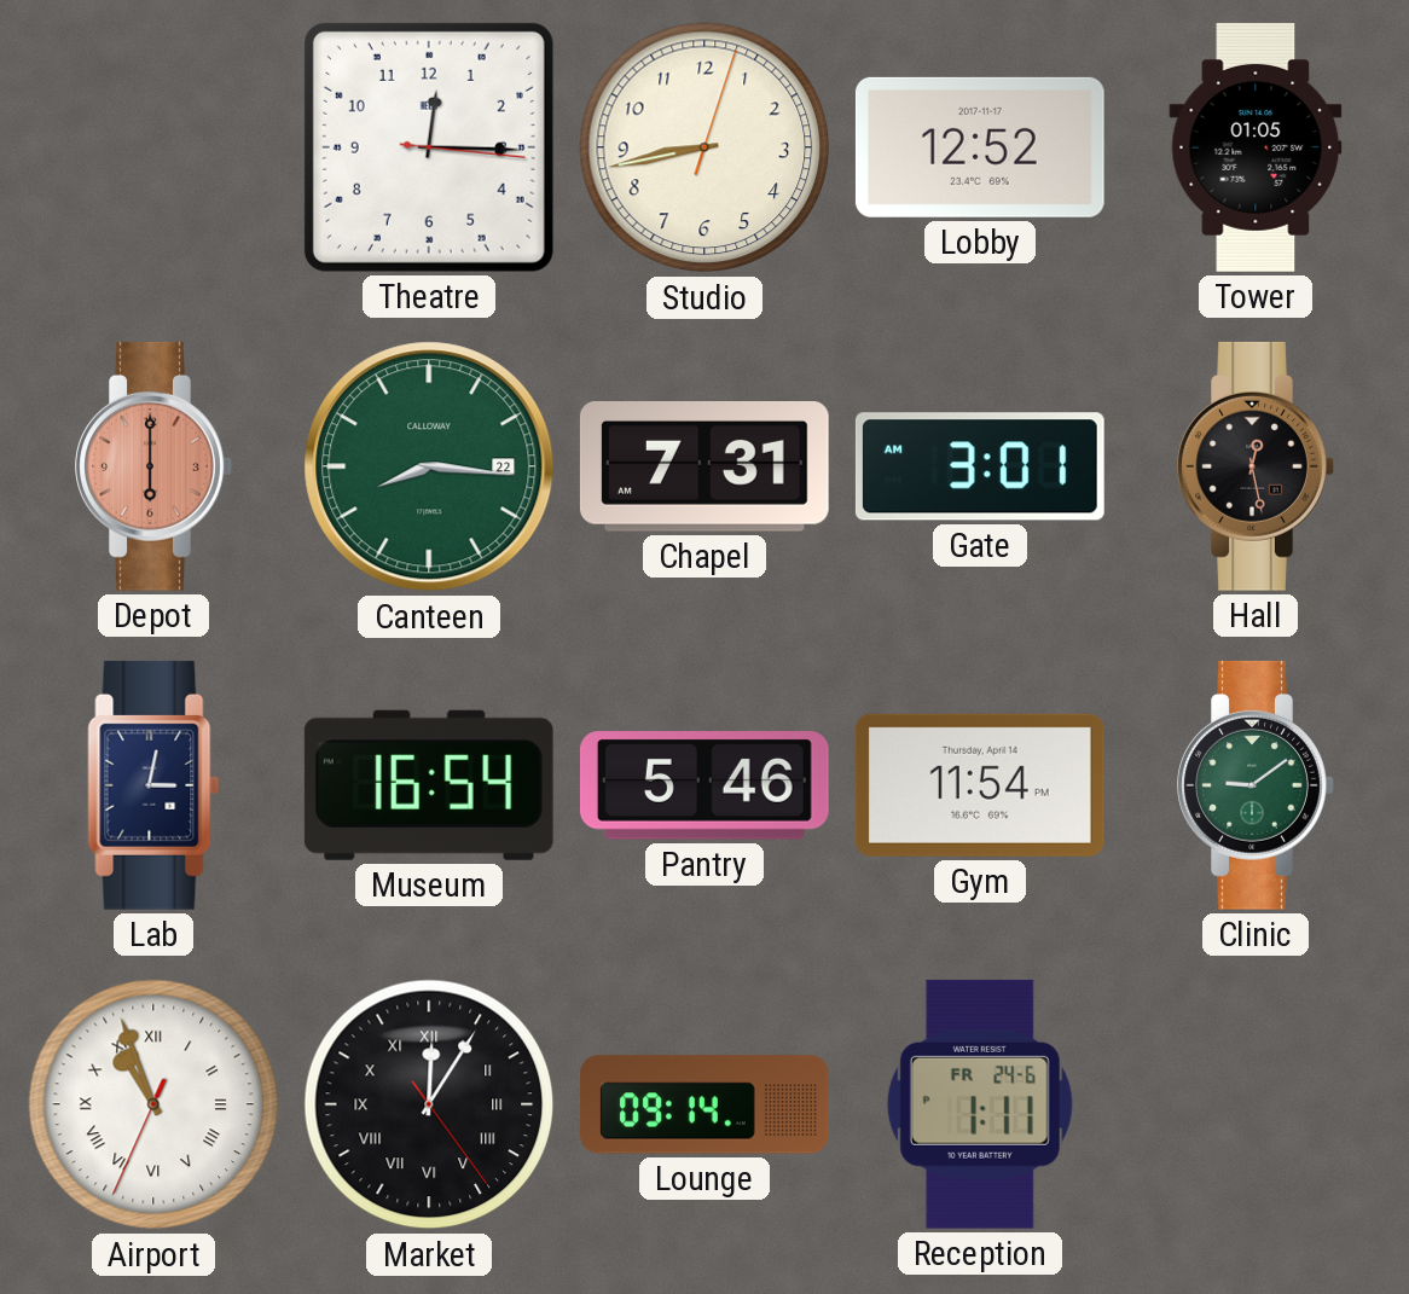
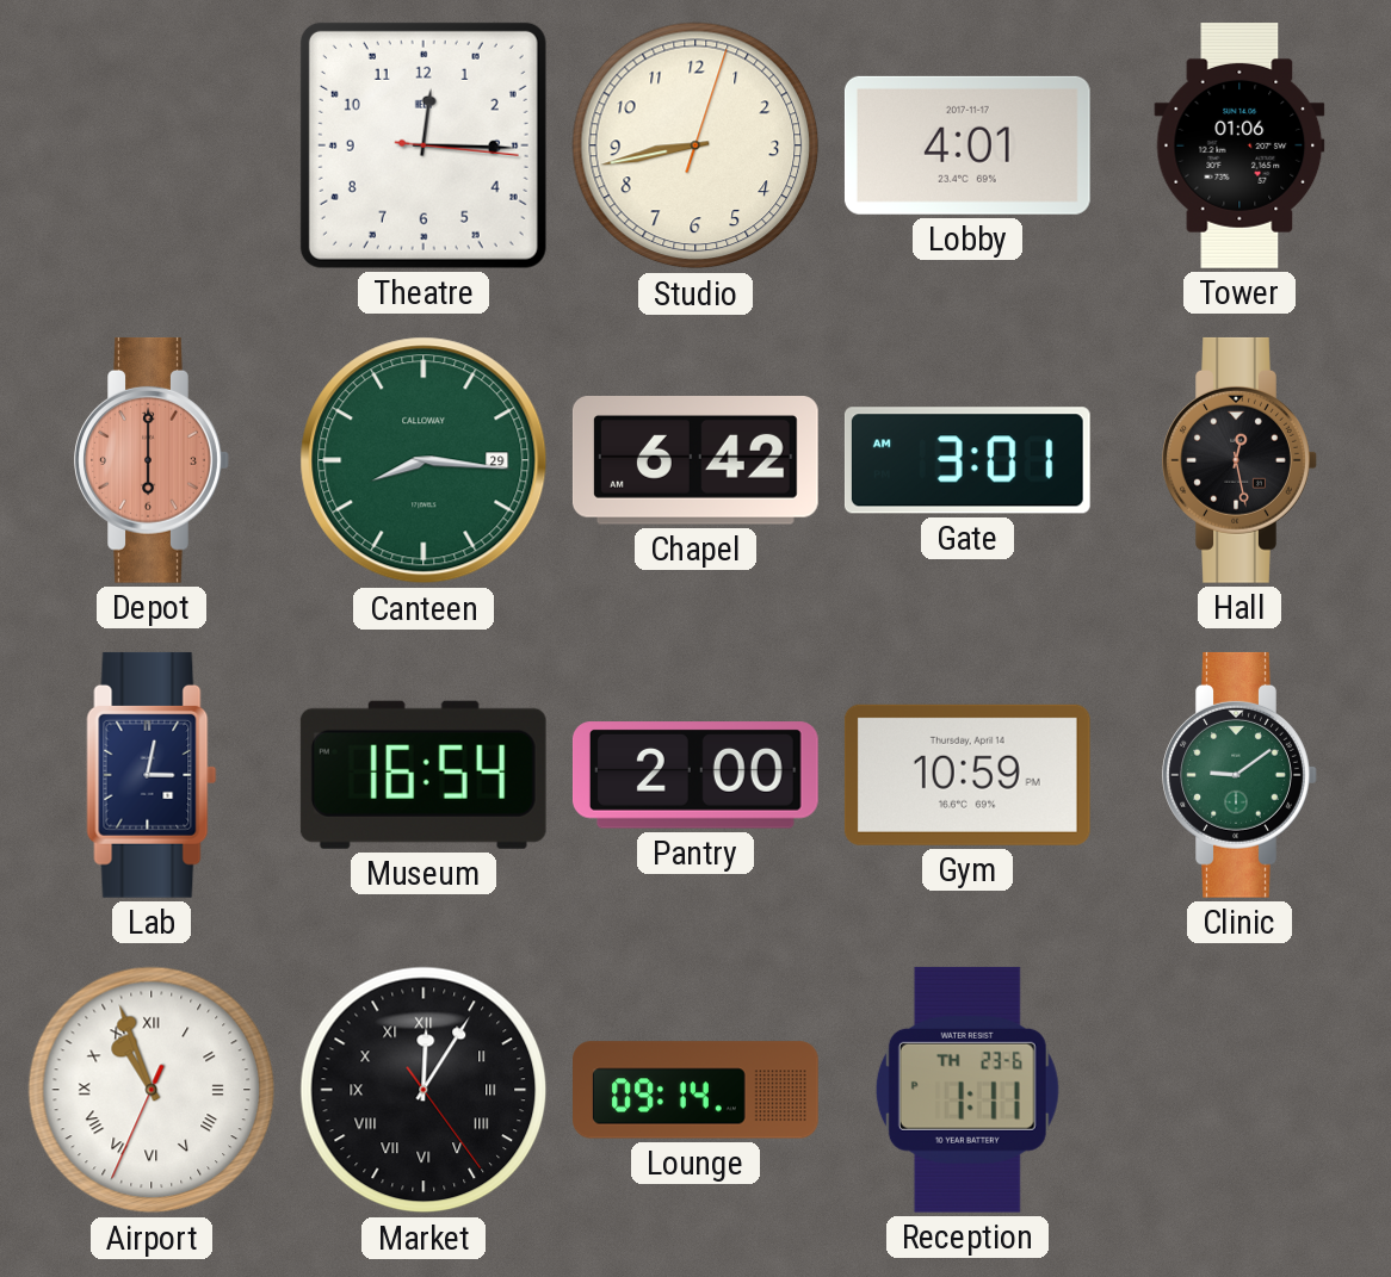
Lobby: 12:52 -> 4:01 (967, 145)
Tower: 01:05 -> 01:06 (1239, 147)
Canteen date: 22 -> 29 (424, 460)
Chapel: 7:31 -> 6:42 (695, 461)
Pantry: 5:46 -> 2:00 (695, 775)
Gym: 11:54 -> 10:59 (967, 775)
Reception date: FR 24-6 -> TH 23-6 (967, 1090)
